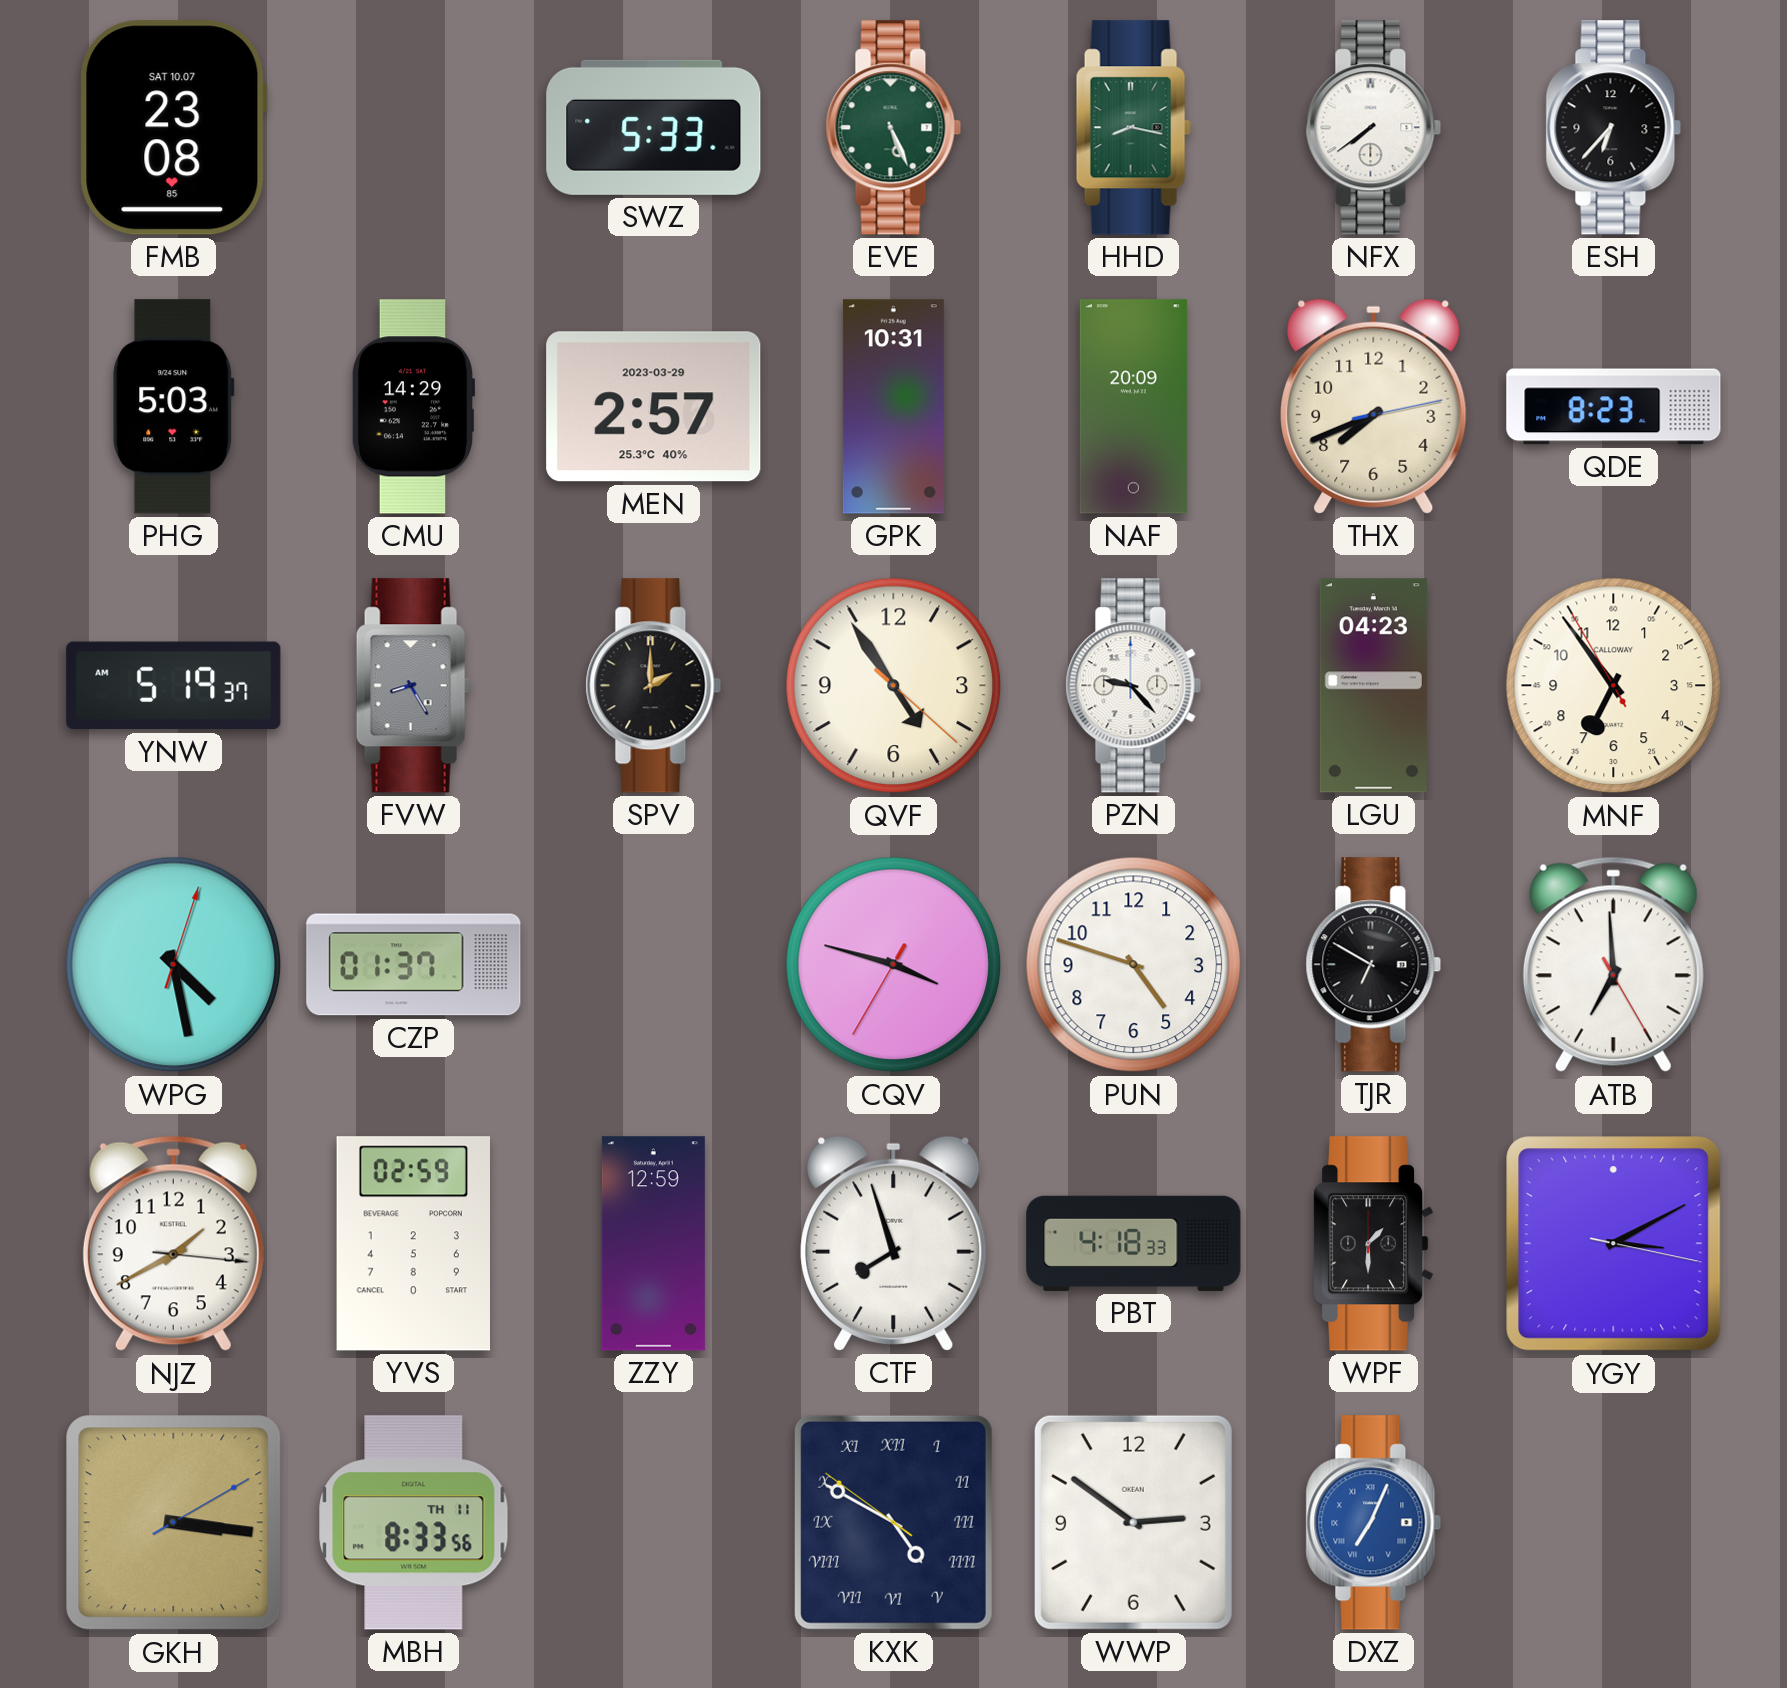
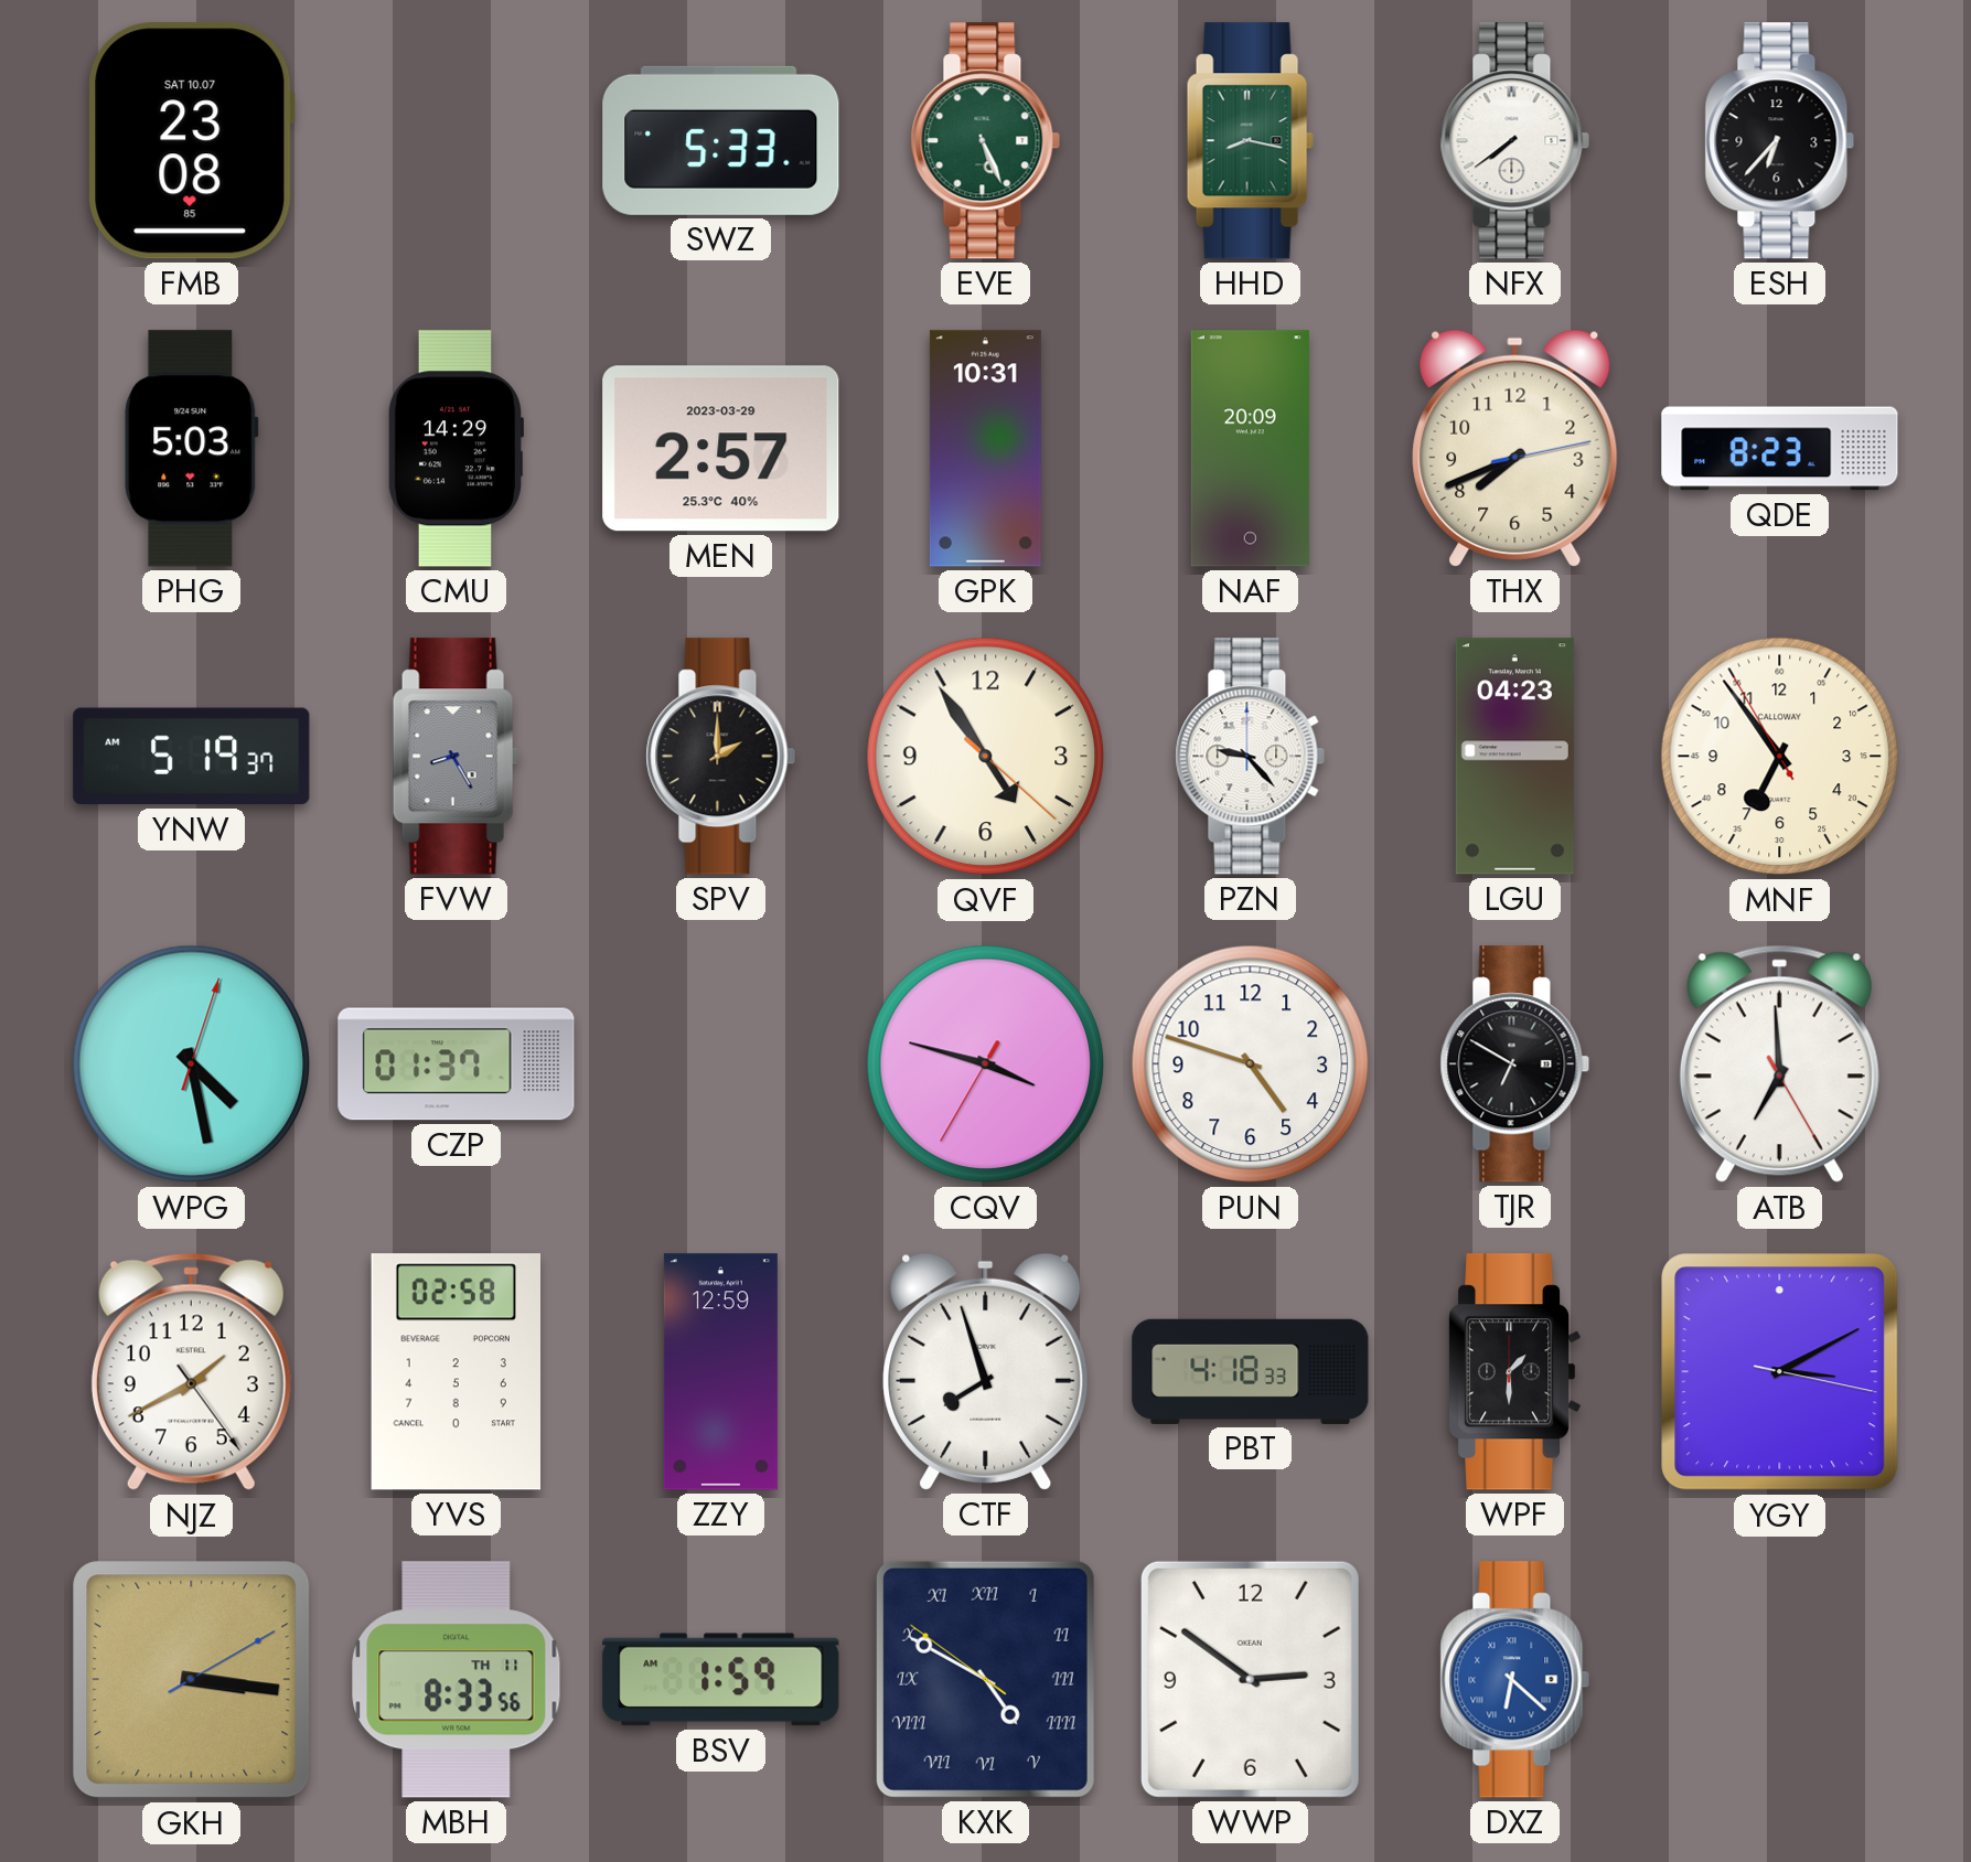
NJZ: 1:40:16 -> 1:40:24 (191, 1372)
YVS: 02:59 -> 02:58 (456, 1372)
BSV: none -> 1:59 (721, 1680)
DXZ: 7:04 -> 6:22 (1515, 1680)
